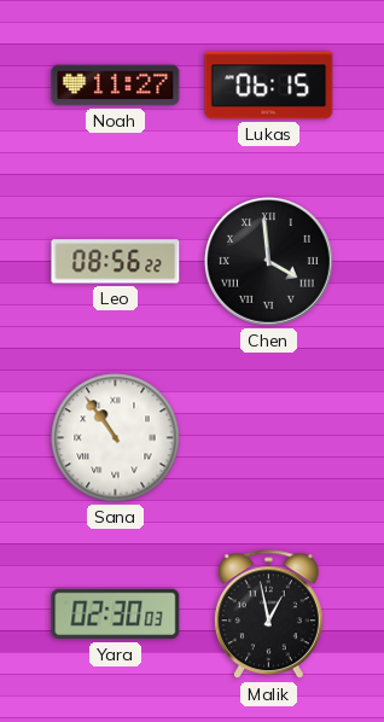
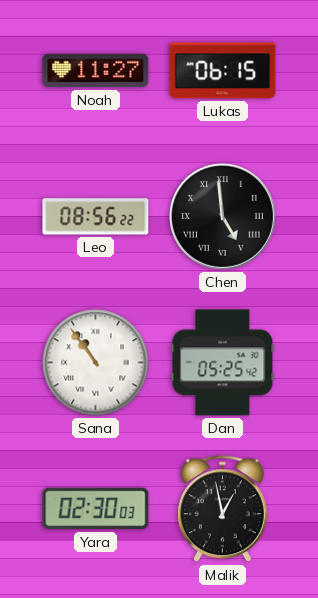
Chen: 3:59 -> 4:59 (222, 216)
Dan: none -> 05:25 (223, 363)
